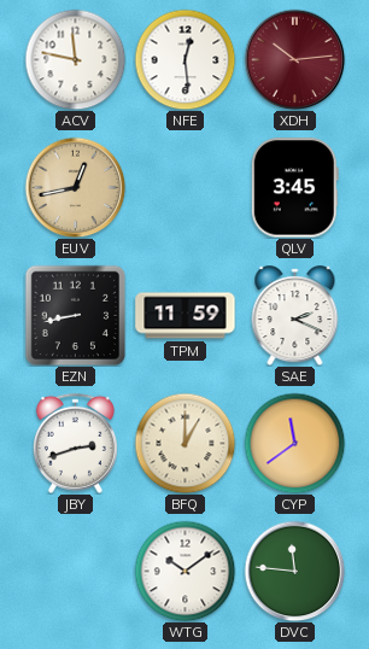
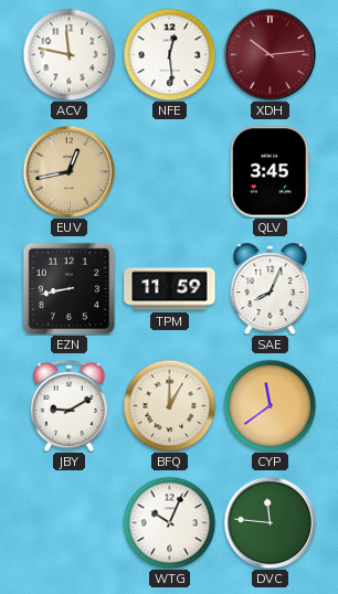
SAE: 2:19 -> 8:04 (271, 289)
JBY: 2:42 -> 9:10 (68, 405)
WTG: 10:09 -> 10:04 (169, 522)
